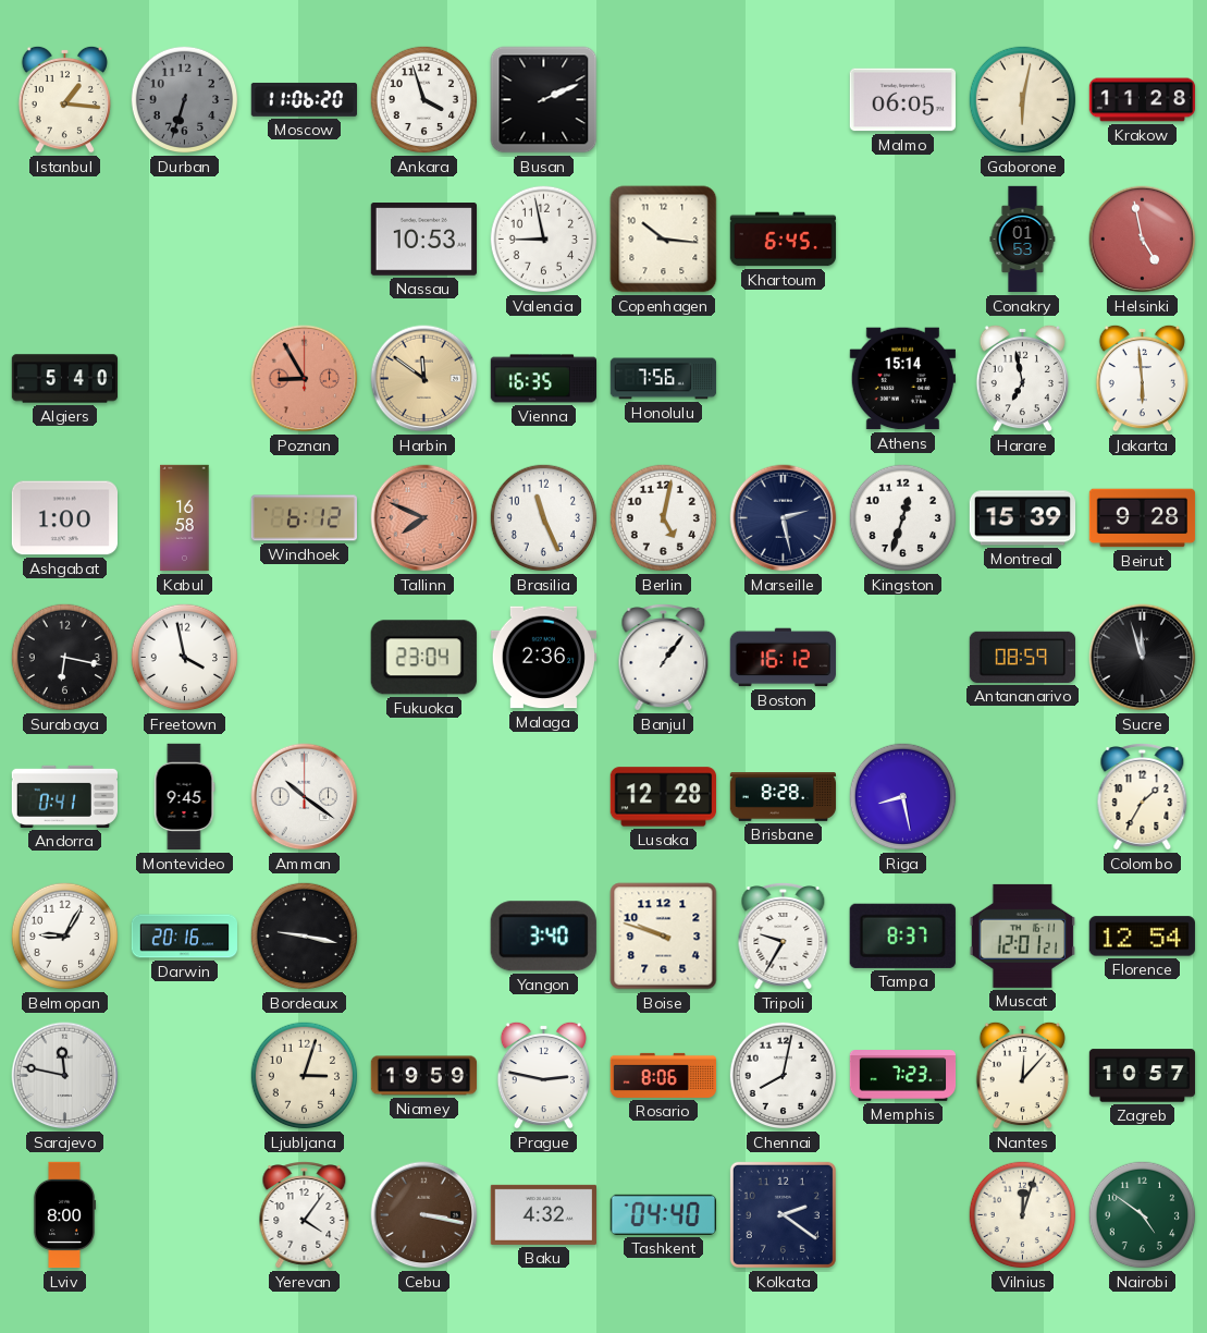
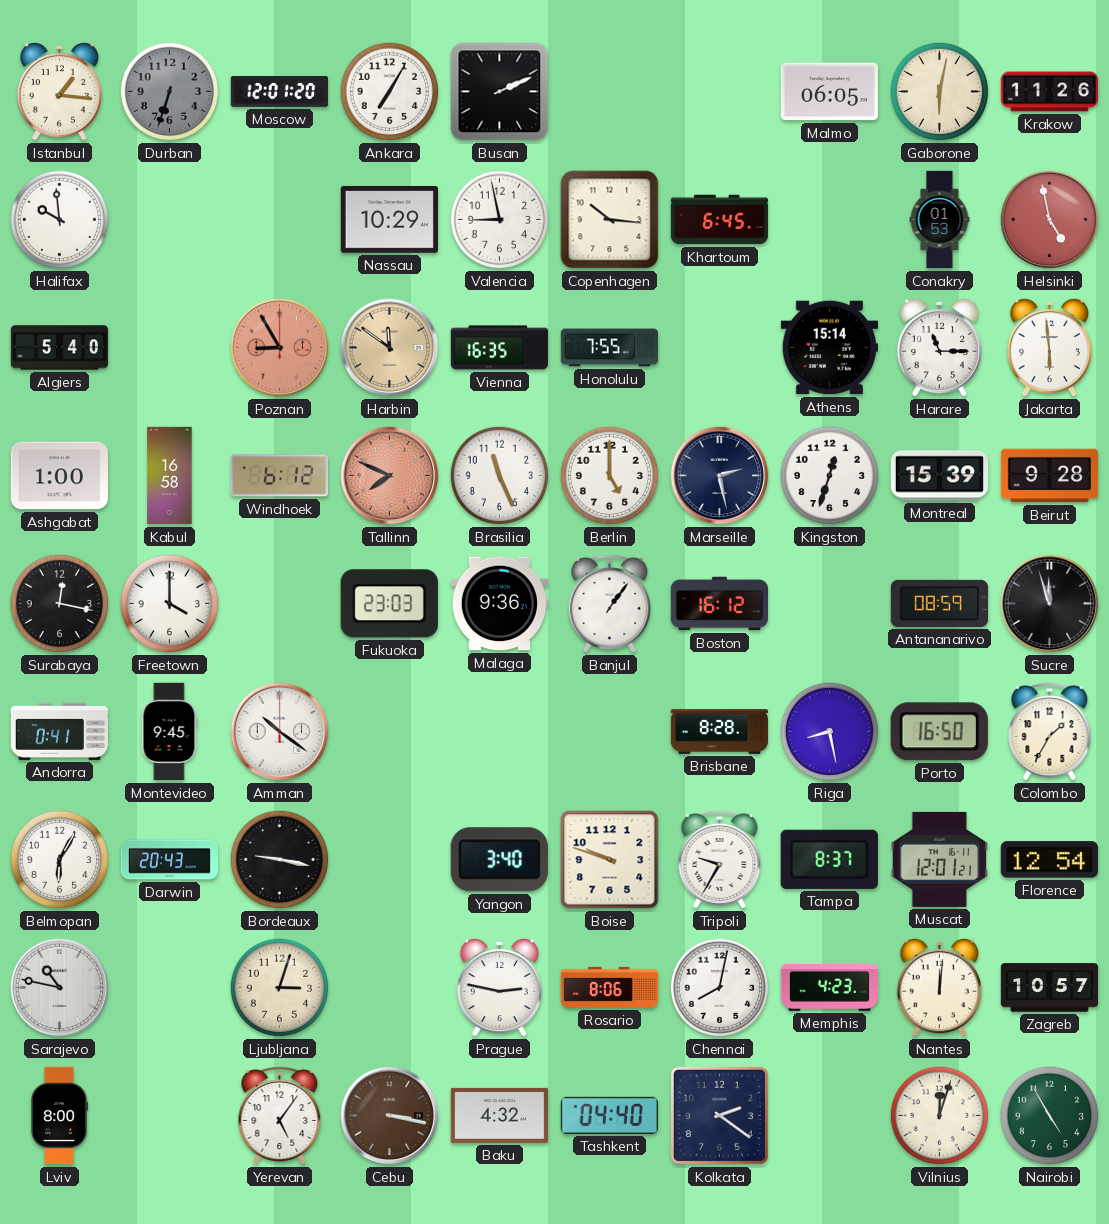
Moscow: 11:06 -> 12:01 (279, 91)
Ankara: 3:57 -> 7:05 (390, 92)
Krakow: 11:28 -> 11:26 (1050, 92)
Halifax: none -> 9:59 (60, 220)
Nassau: 10:53 -> 10:29 (389, 220)
Honolulu: 7:56 -> 7:55 (610, 348)
Harare: 6:58 -> 11:15 (939, 347)
Berlin: 5:02 -> 5:00 (610, 476)
Surabaya: 6:17 -> 12:17 (60, 604)
Freetown: 3:58 -> 4:00 (170, 604)
Fukuoka: 23:04 -> 23:03 (389, 604)
Malaga: 2:36 -> 9:36 (499, 604)
Lusaka: 12:28 -> none (663, 797)
Porto: none -> 16:50 (939, 732)
Belmopan: 9:05 -> 6:05 (60, 860)
Darwin: 20:16 -> 20:43 (169, 860)
Sarajevo: 11:47 -> 10:47 (60, 988)
Niamey: 19:59 -> none (424, 1076)
Memphis: 7:23 -> 4:23 (830, 988)
Nantes: 12:07 -> 12:01 (939, 987)
Yerevan: 4:06 -> 5:06 (280, 1116)
Nairobi: 4:51 -> 4:55 (1050, 1116)
